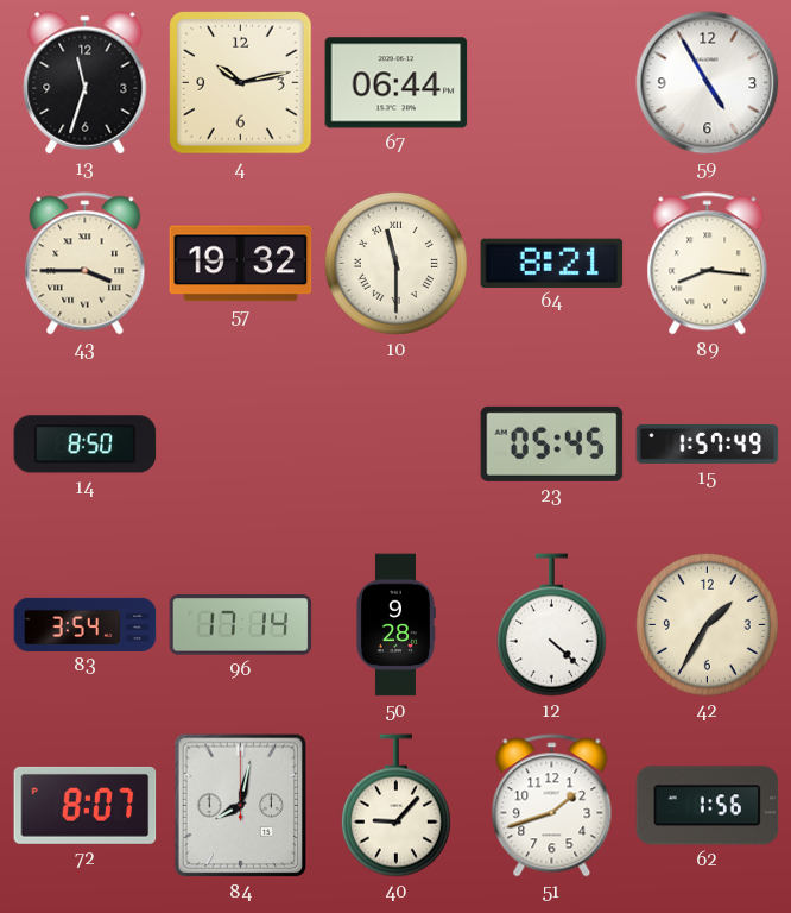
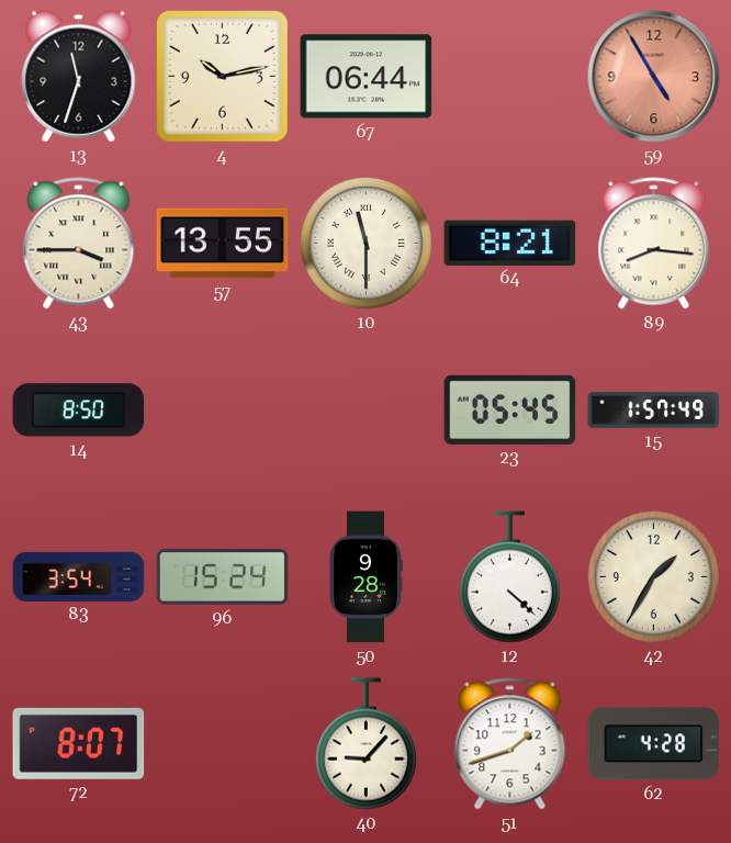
59 dial: white -> salmon (654, 77)
57: 19:32 -> 13:55 (223, 244)
96: 17:14 -> 15:24 (223, 577)
84: 8:02 -> none (241, 806)
62: 1:56 -> 4:28 (654, 744)
